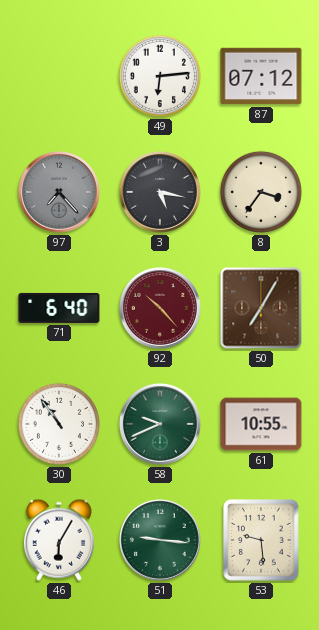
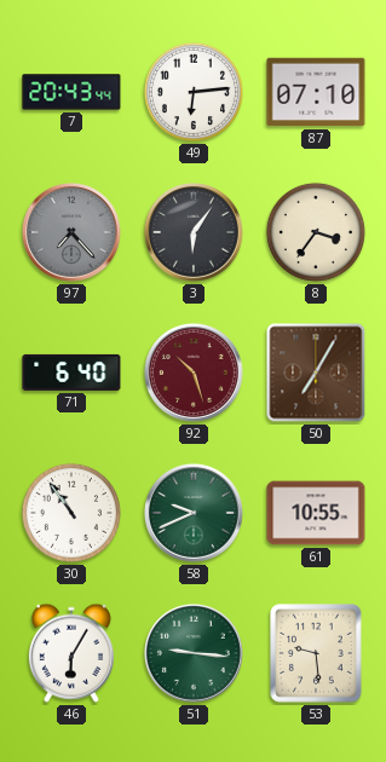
7: none -> 20:43 (71, 92)
87: 07:12 -> 07:10 (316, 92)
3: 5:17 -> 6:06 (194, 232)
92: 10:23 -> 10:27 (194, 373)
